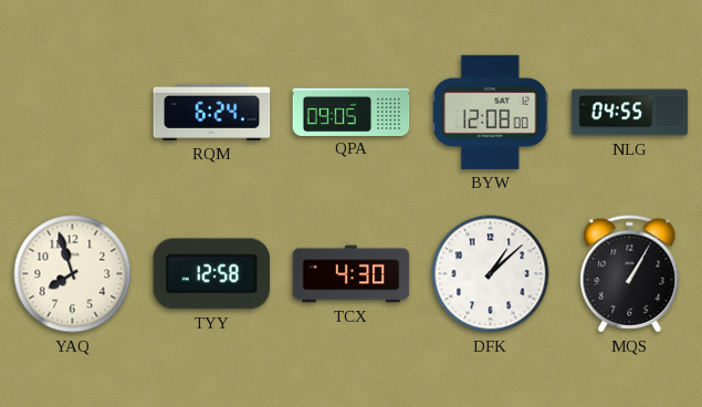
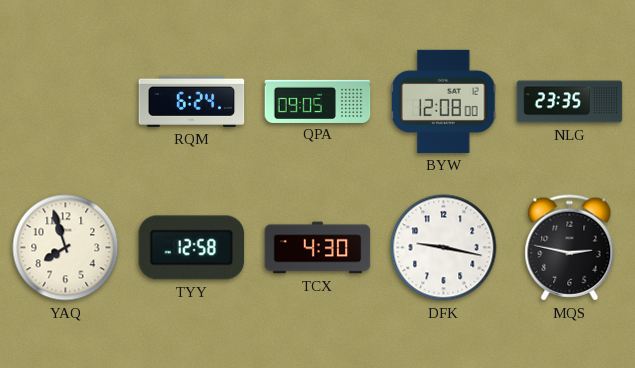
NLG: 04:55 -> 23:35 (570, 102)
DFK: 1:08 -> 9:17 (444, 248)
MQS: 1:05 -> 2:47 (570, 248)
